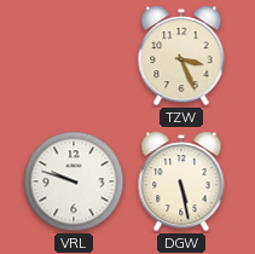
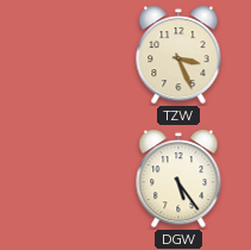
VRL: 9:48 -> none (74, 181)
DGW: 5:28 -> 5:24 (178, 179)
